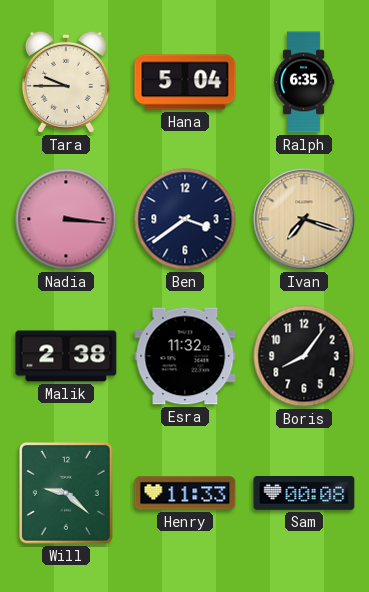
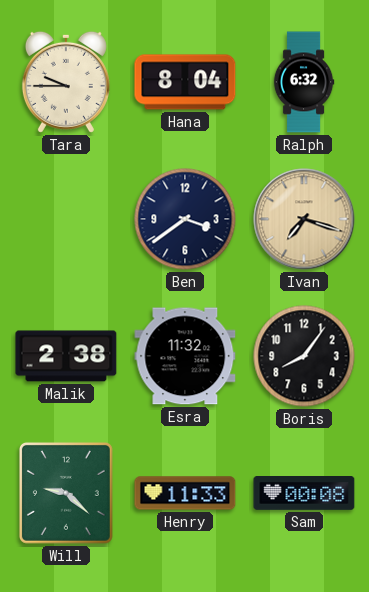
Hana: 5:04 -> 8:04 (185, 82)
Ralph: 6:35 -> 6:32 (304, 82)
Nadia: 3:16 -> none (66, 219)
